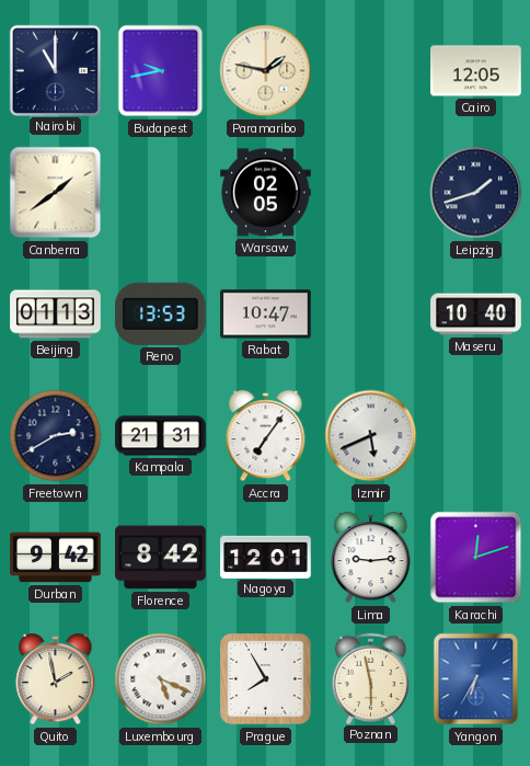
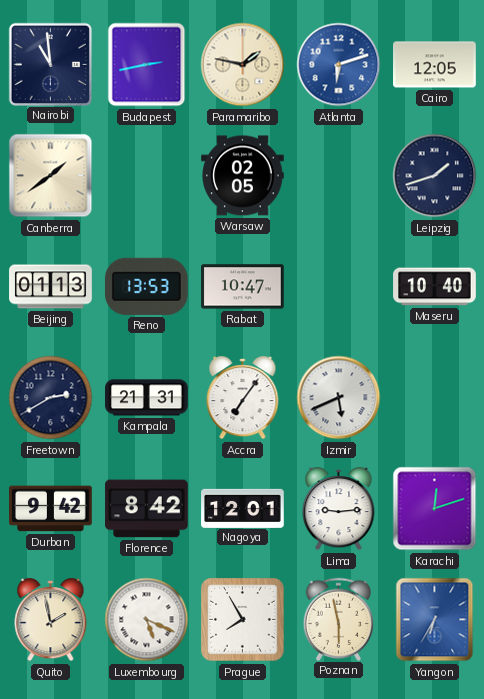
Nairobi: 11:00 -> 10:59 (50, 64)
Budapest: 9:43 -> 2:43 (147, 65)
Atlanta: none -> 6:12 (339, 65)
